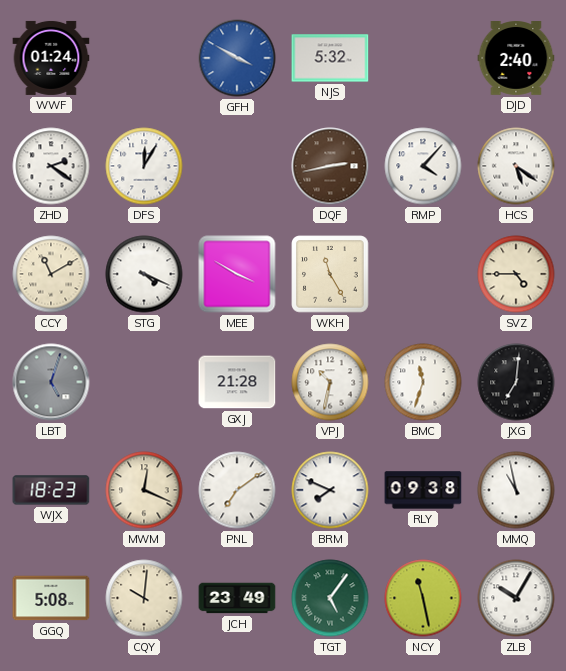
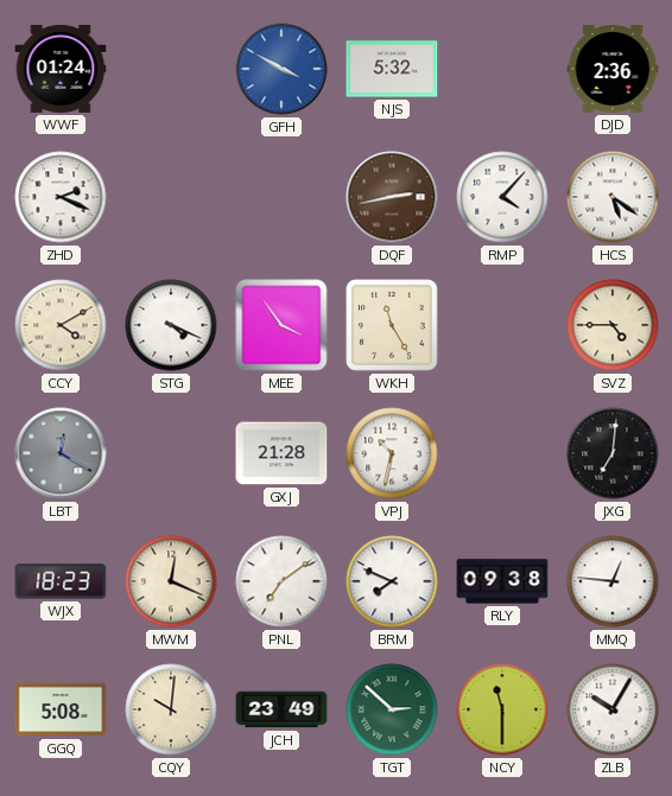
DJD: 2:40 -> 2:36 (613, 70)
ZHD: 2:21 -> 2:19 (61, 197)
DFS: 12:05 -> none (144, 166)
CCY: 11:10 -> 4:10 (61, 325)
MEE: 3:50 -> 3:54 (281, 325)
LBT: 5:03 -> 12:20 (61, 453)
BMC: 11:33 -> none (423, 382)
MMQ: 10:58 -> 12:46 (613, 581)
TGT: 5:06 -> 2:52 (392, 709)
NCY: 11:28 -> 11:30 (502, 709)
